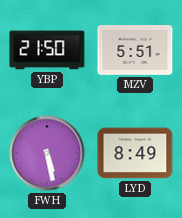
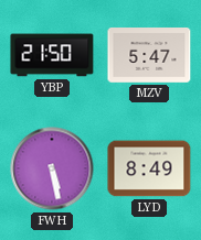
MZV: 5:51 -> 5:47 (149, 55)
